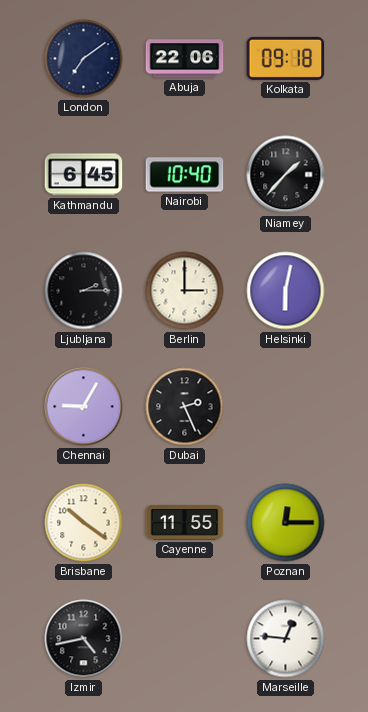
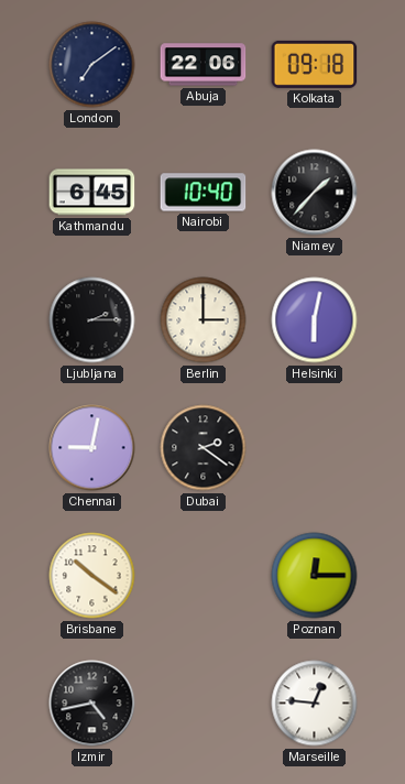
Chennai: 9:05 -> 9:02 (92, 448)
Dubai: 2:26 -> 2:21 (204, 448)
Cayenne: 11:55 -> none (185, 523)
